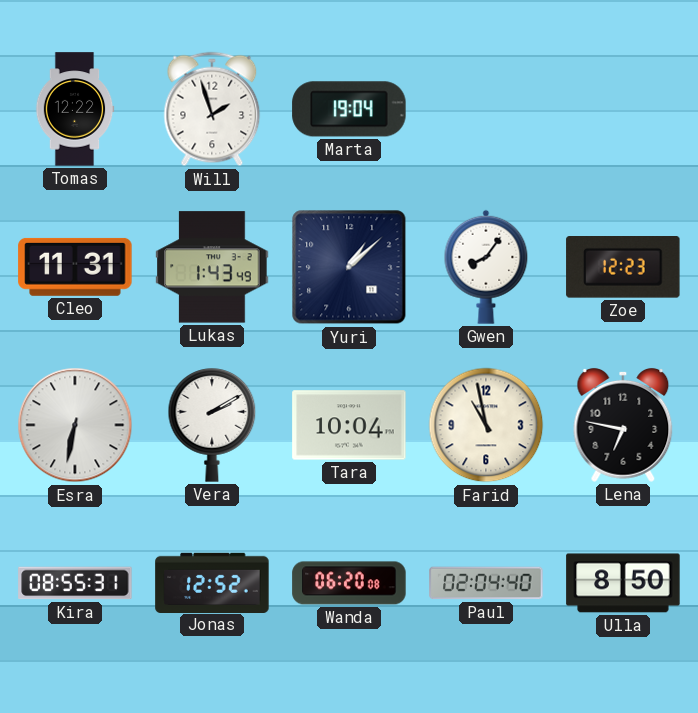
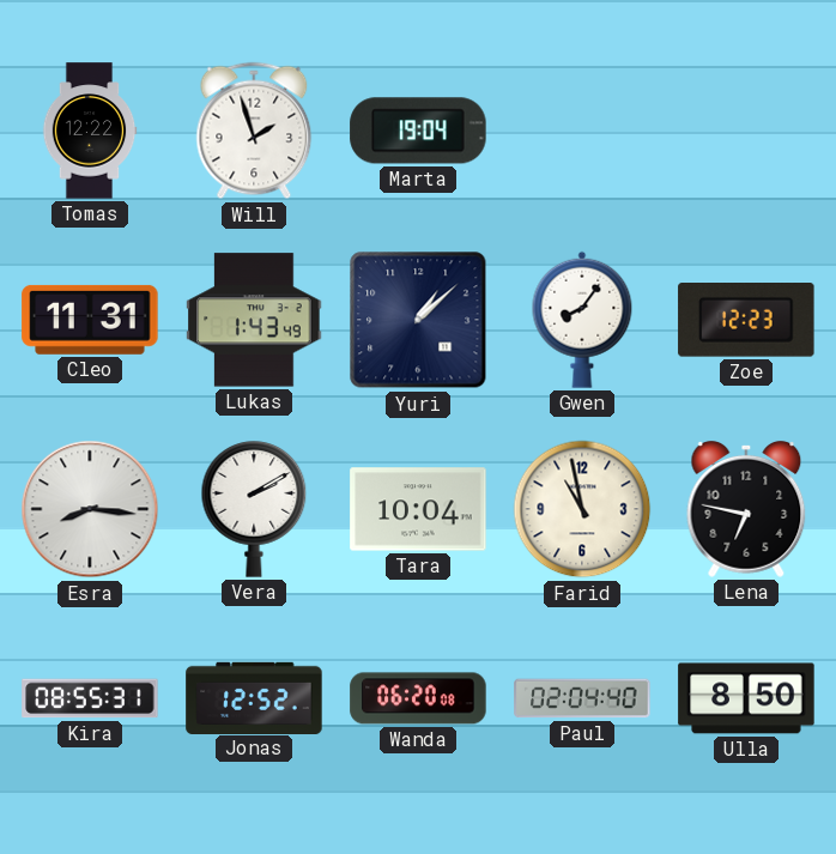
Esra: 6:32 -> 8:16 (90, 509)
